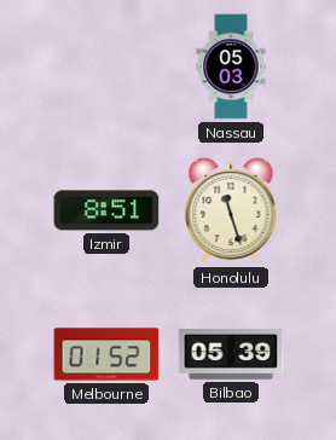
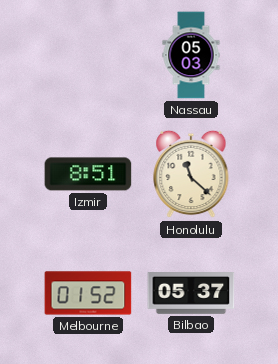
Honolulu: 11:27 -> 11:22 (191, 174)
Bilbao: 05:39 -> 05:37 (191, 294)
